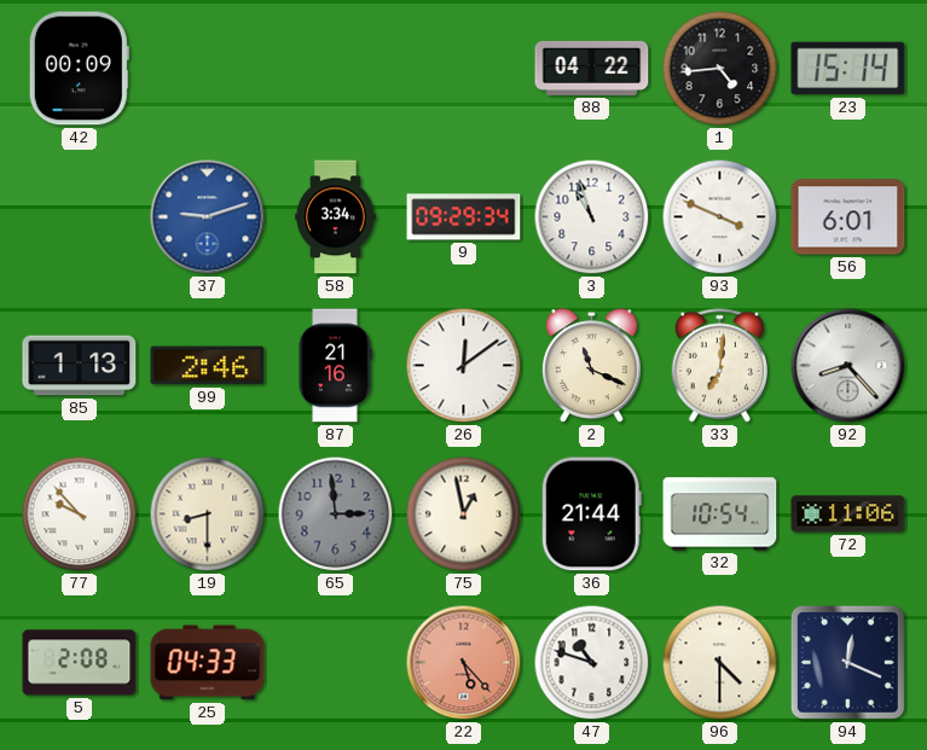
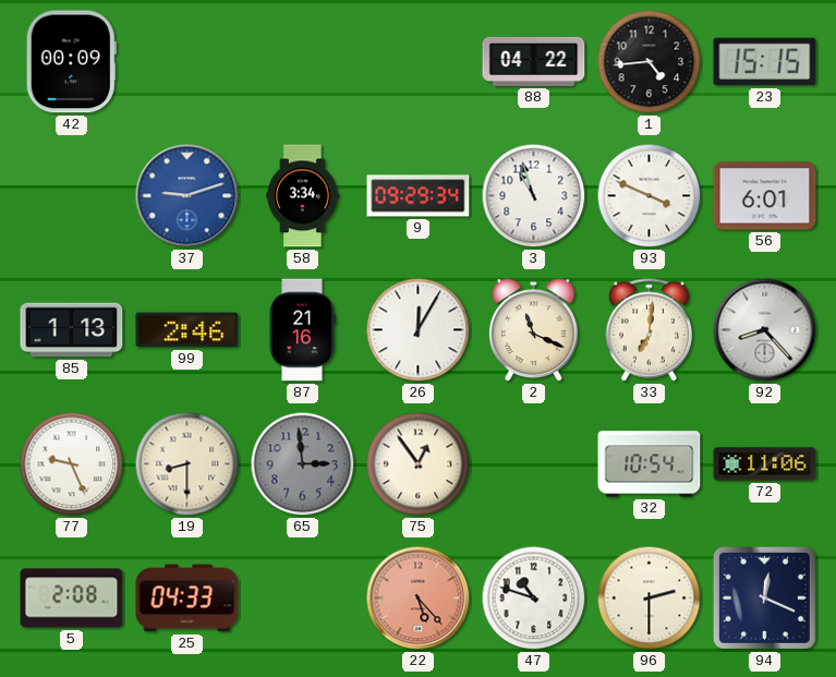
23: 15:14 -> 15:15 (765, 62)
26: 12:09 -> 12:05 (419, 330)
77: 9:53 -> 9:26 (72, 464)
75: 12:58 -> 12:54 (419, 464)
36: 21:44 -> none (591, 514)
96: 4:30 -> 2:30 (650, 599)
